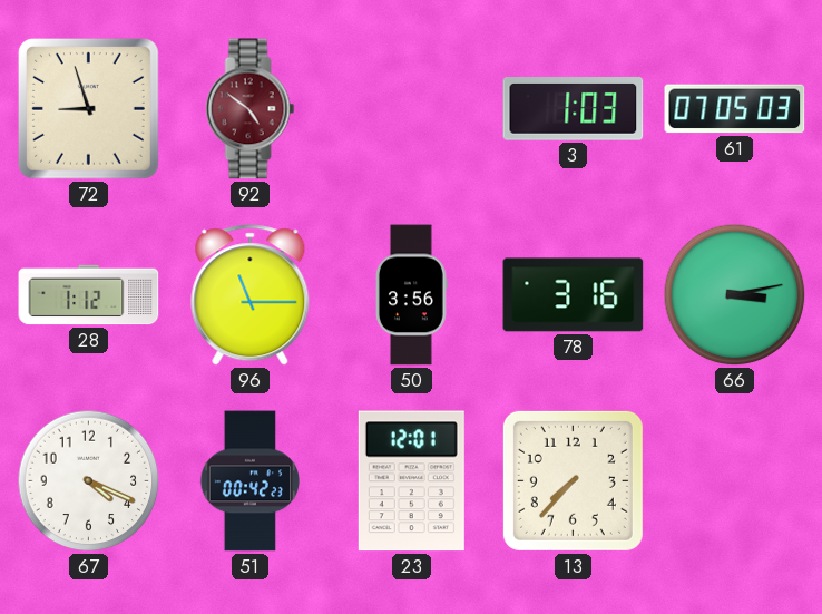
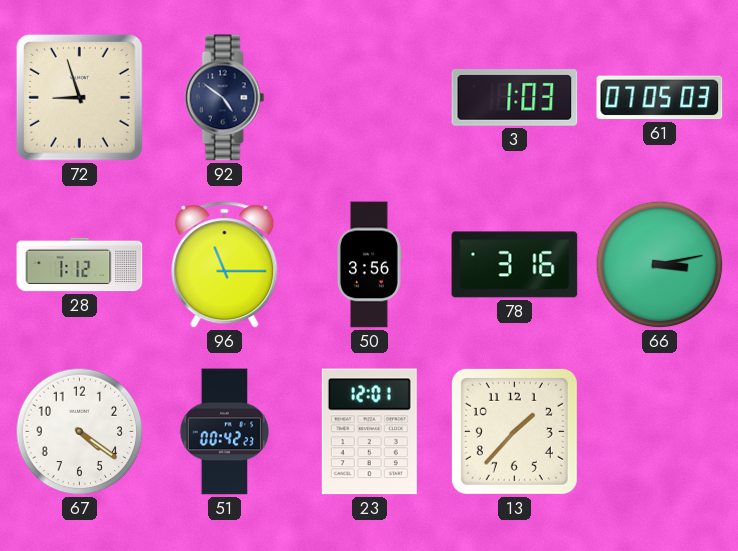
92 dial: burgundy -> navy (225, 98)
67: 4:19 -> 4:21 (80, 432)
13: 7:37 -> 1:37 (514, 431)
